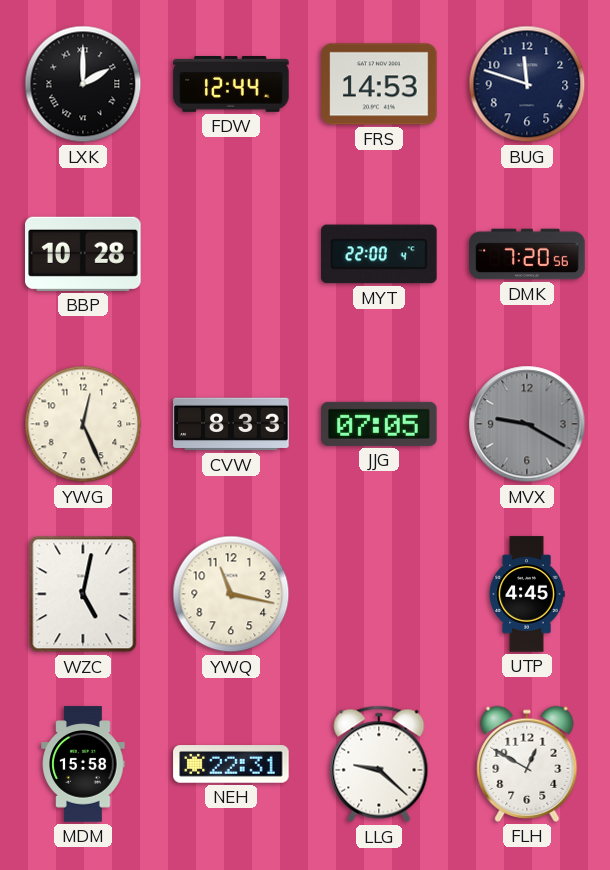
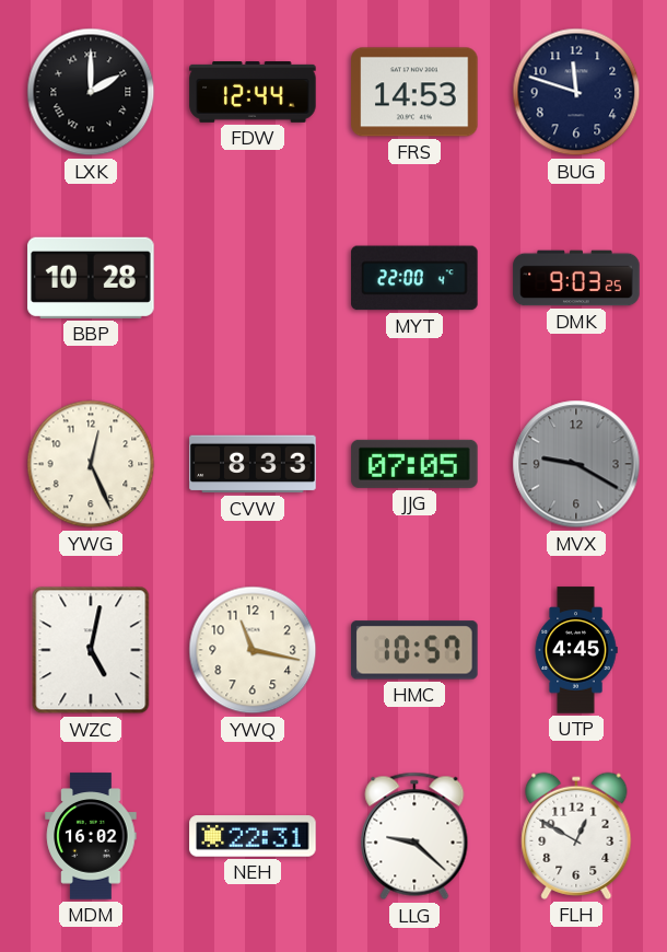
DMK: 7:20 -> 9:03 (576, 278)
HMC: none -> 10:57 (414, 650)
MDM: 15:58 -> 16:02 (91, 836)
